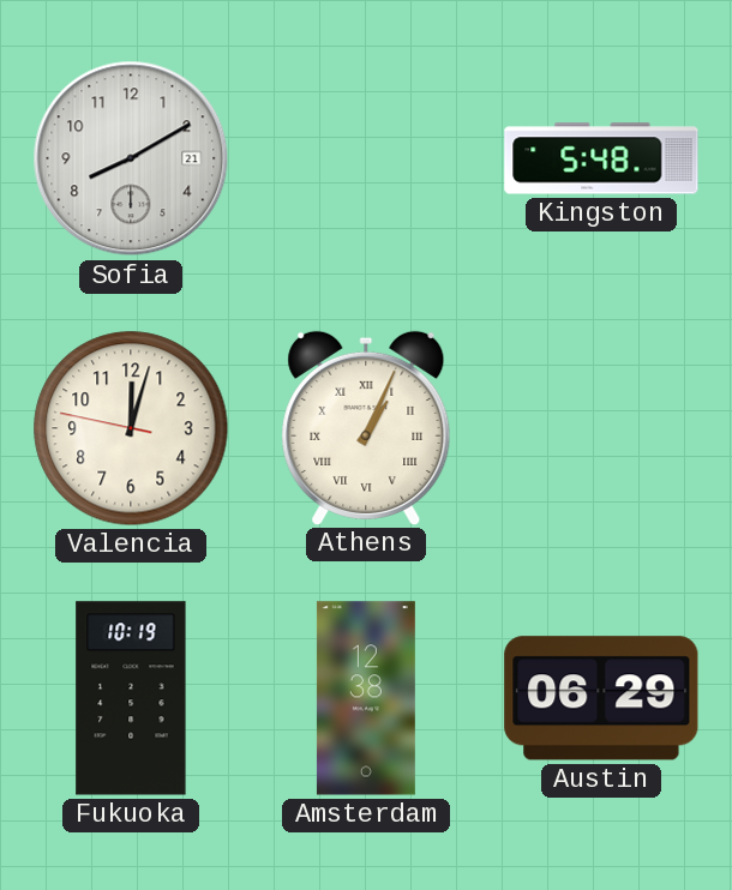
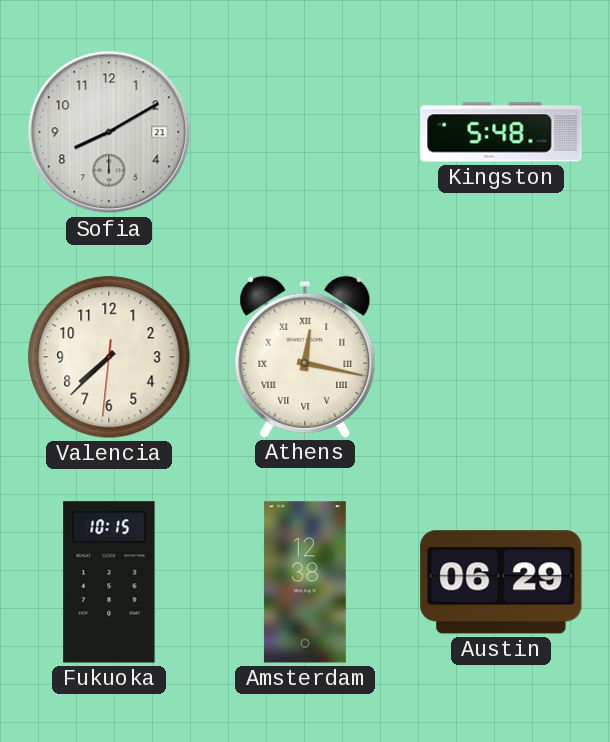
Valencia: 12:02 -> 7:37 (109, 357)
Athens: 1:04 -> 12:17 (305, 356)
Fukuoka: 10:19 -> 10:15 (109, 582)
